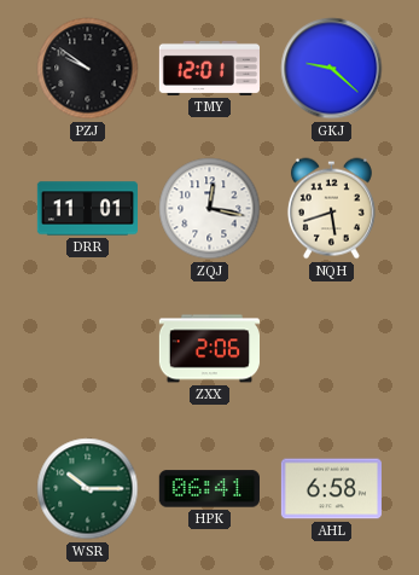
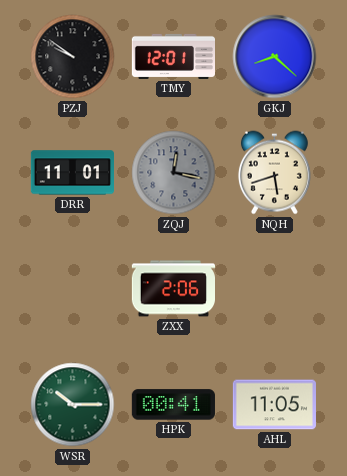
GKJ: 9:22 -> 8:22 (275, 57)
ZQJ dial: white -> grey (174, 173)
HPK: 06:41 -> 00:41 (173, 405)
AHL: 6:58 -> 11:05 (274, 405)
